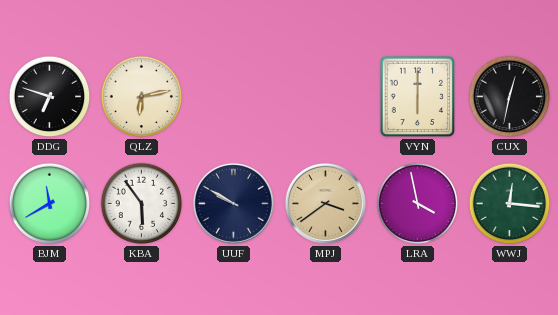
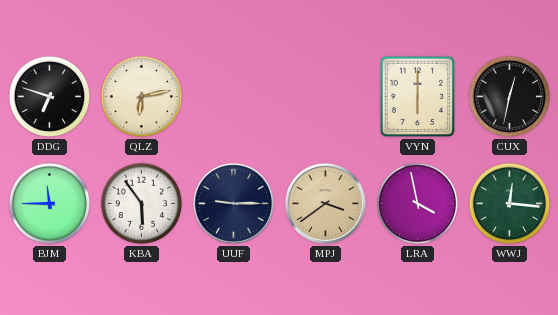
BJM: 11:40 -> 11:45 (50, 204)
UUF: 9:50 -> 9:15 (233, 203)
